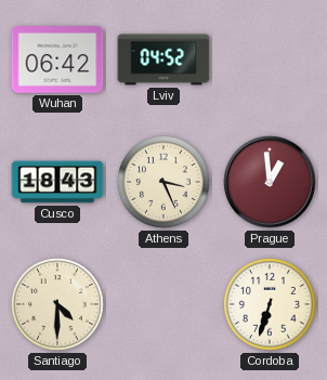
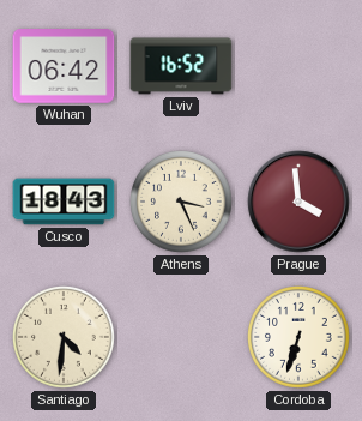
Lviv: 04:52 -> 16:52 (181, 66)
Prague: 12:59 -> 3:59 (298, 202)
Santiago: 4:30 -> 4:31 (65, 338)
